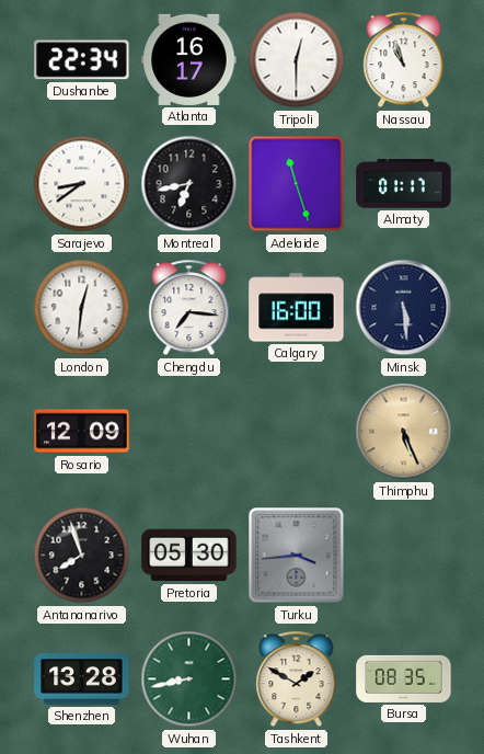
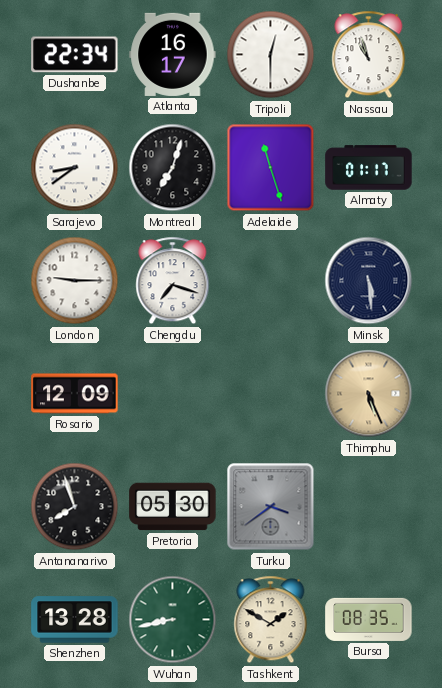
Montreal: 6:43 -> 7:03 (173, 168)
London: 12:31 -> 9:15 (75, 281)
Chengdu: 7:16 -> 7:18 (173, 281)
Calgary: 16:00 -> none (297, 308)
Turku: 3:44 -> 3:39 (271, 507)
